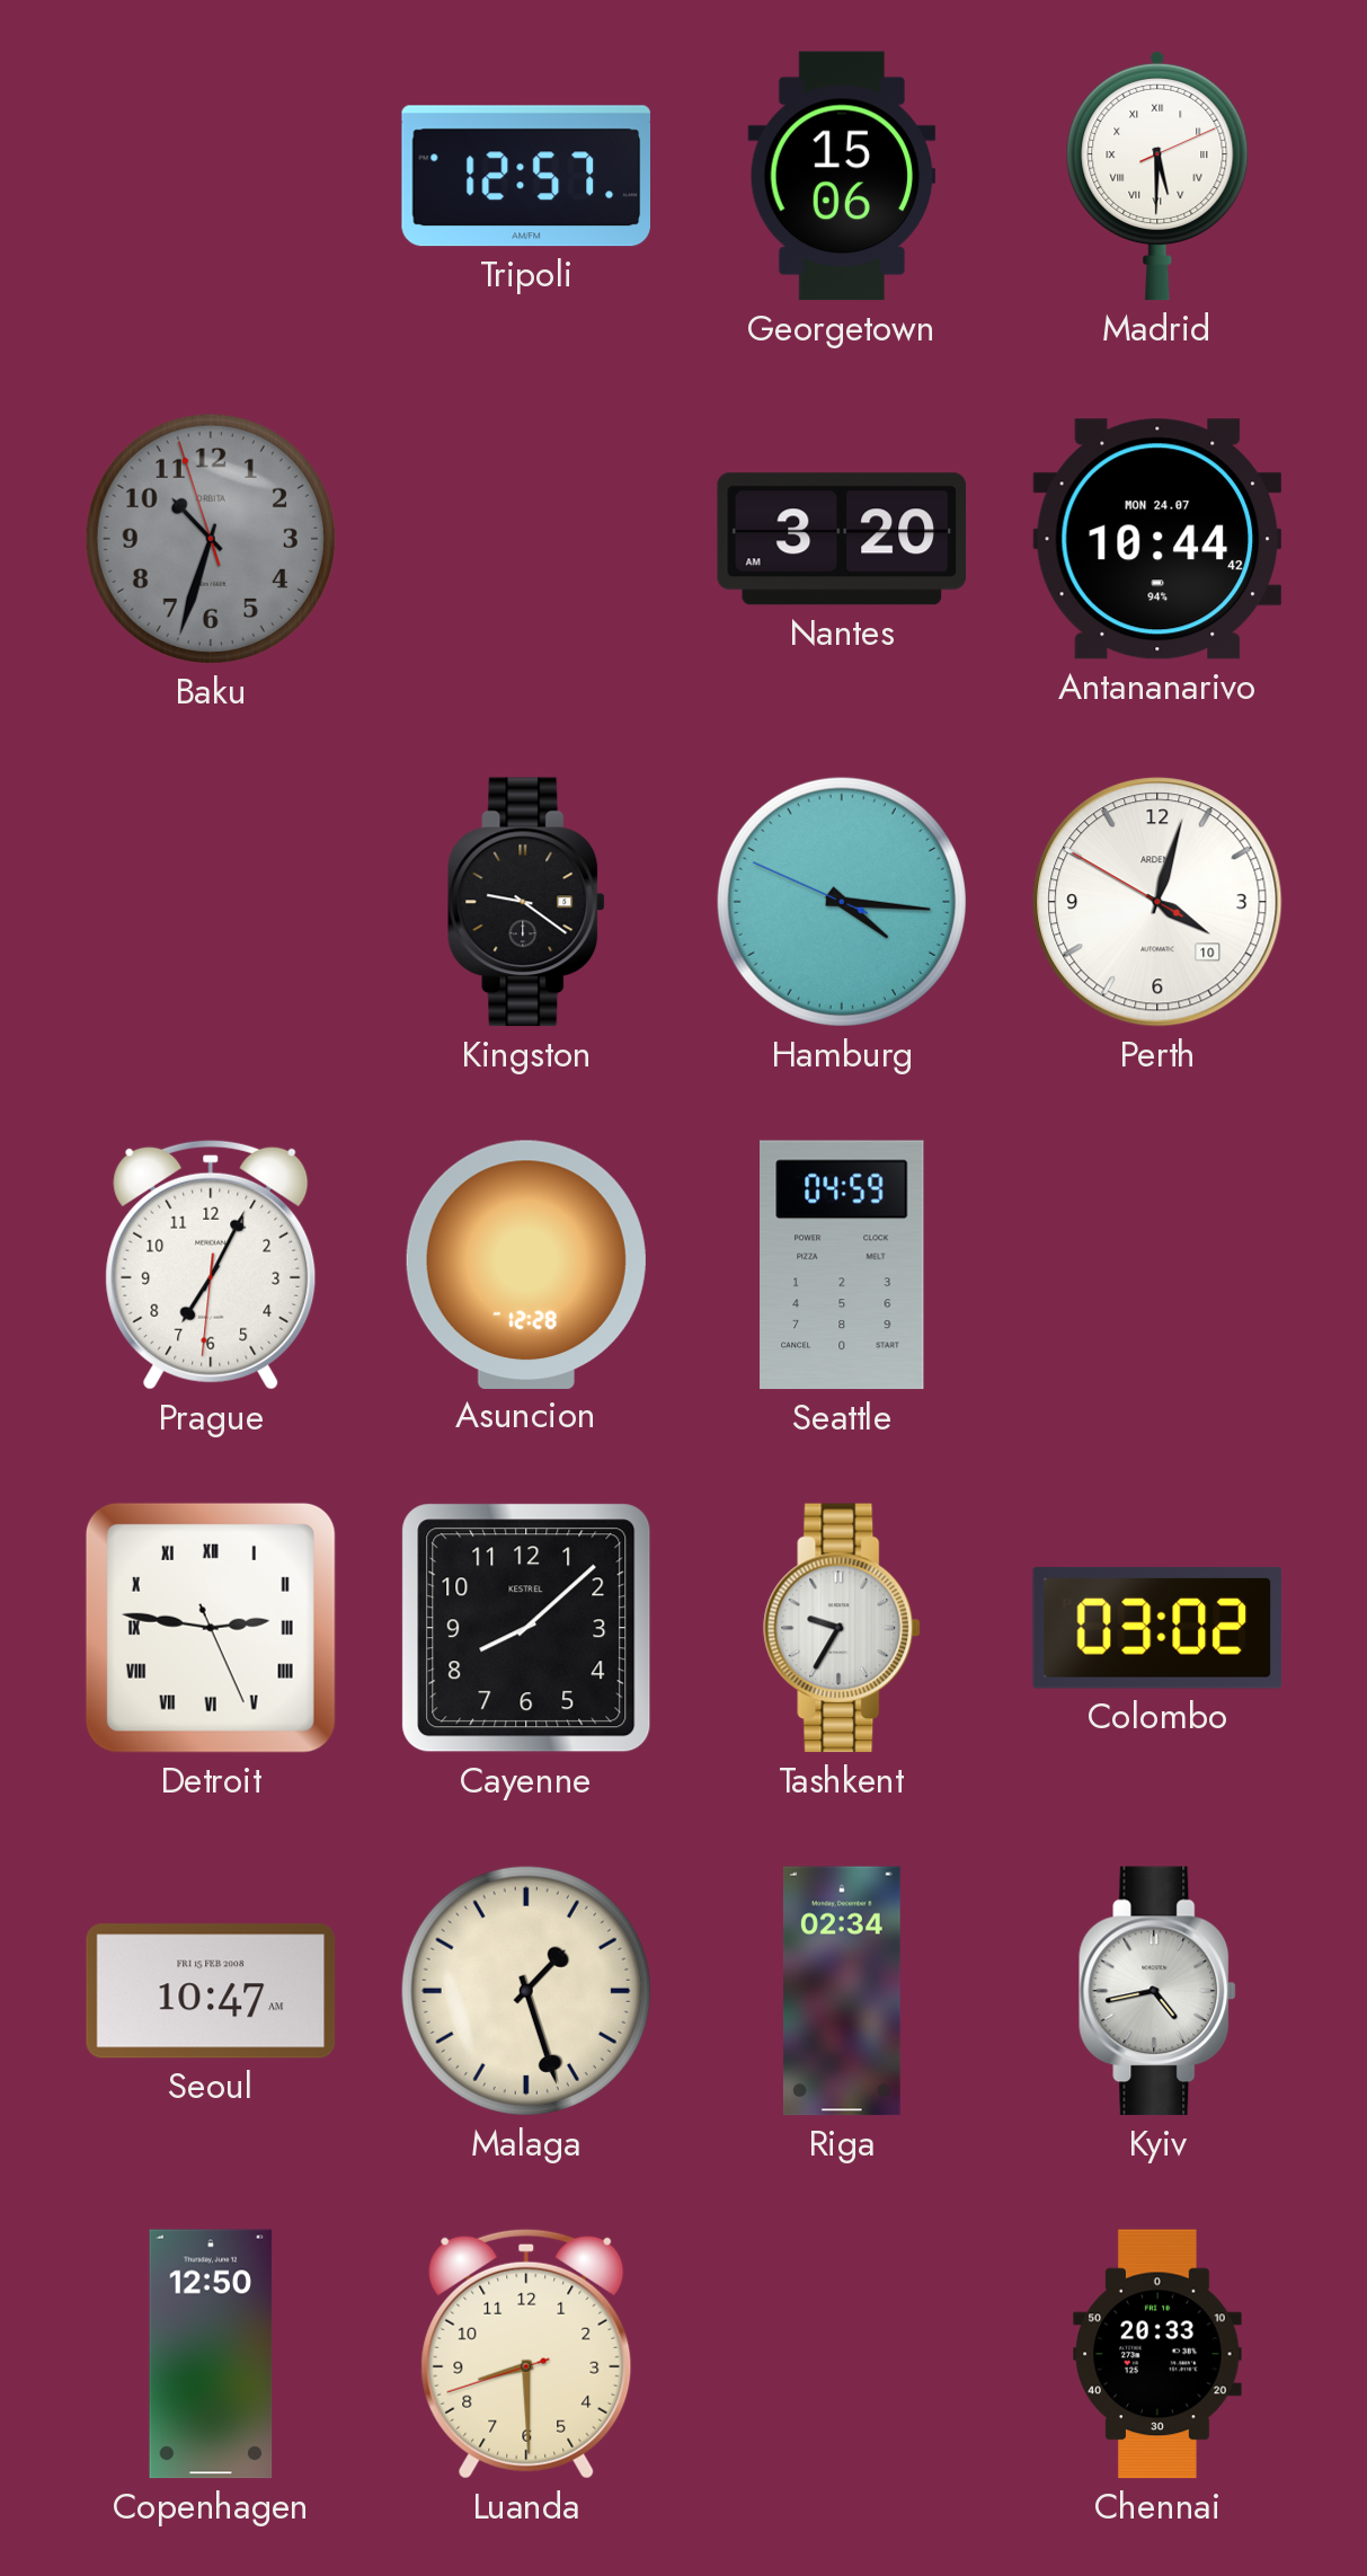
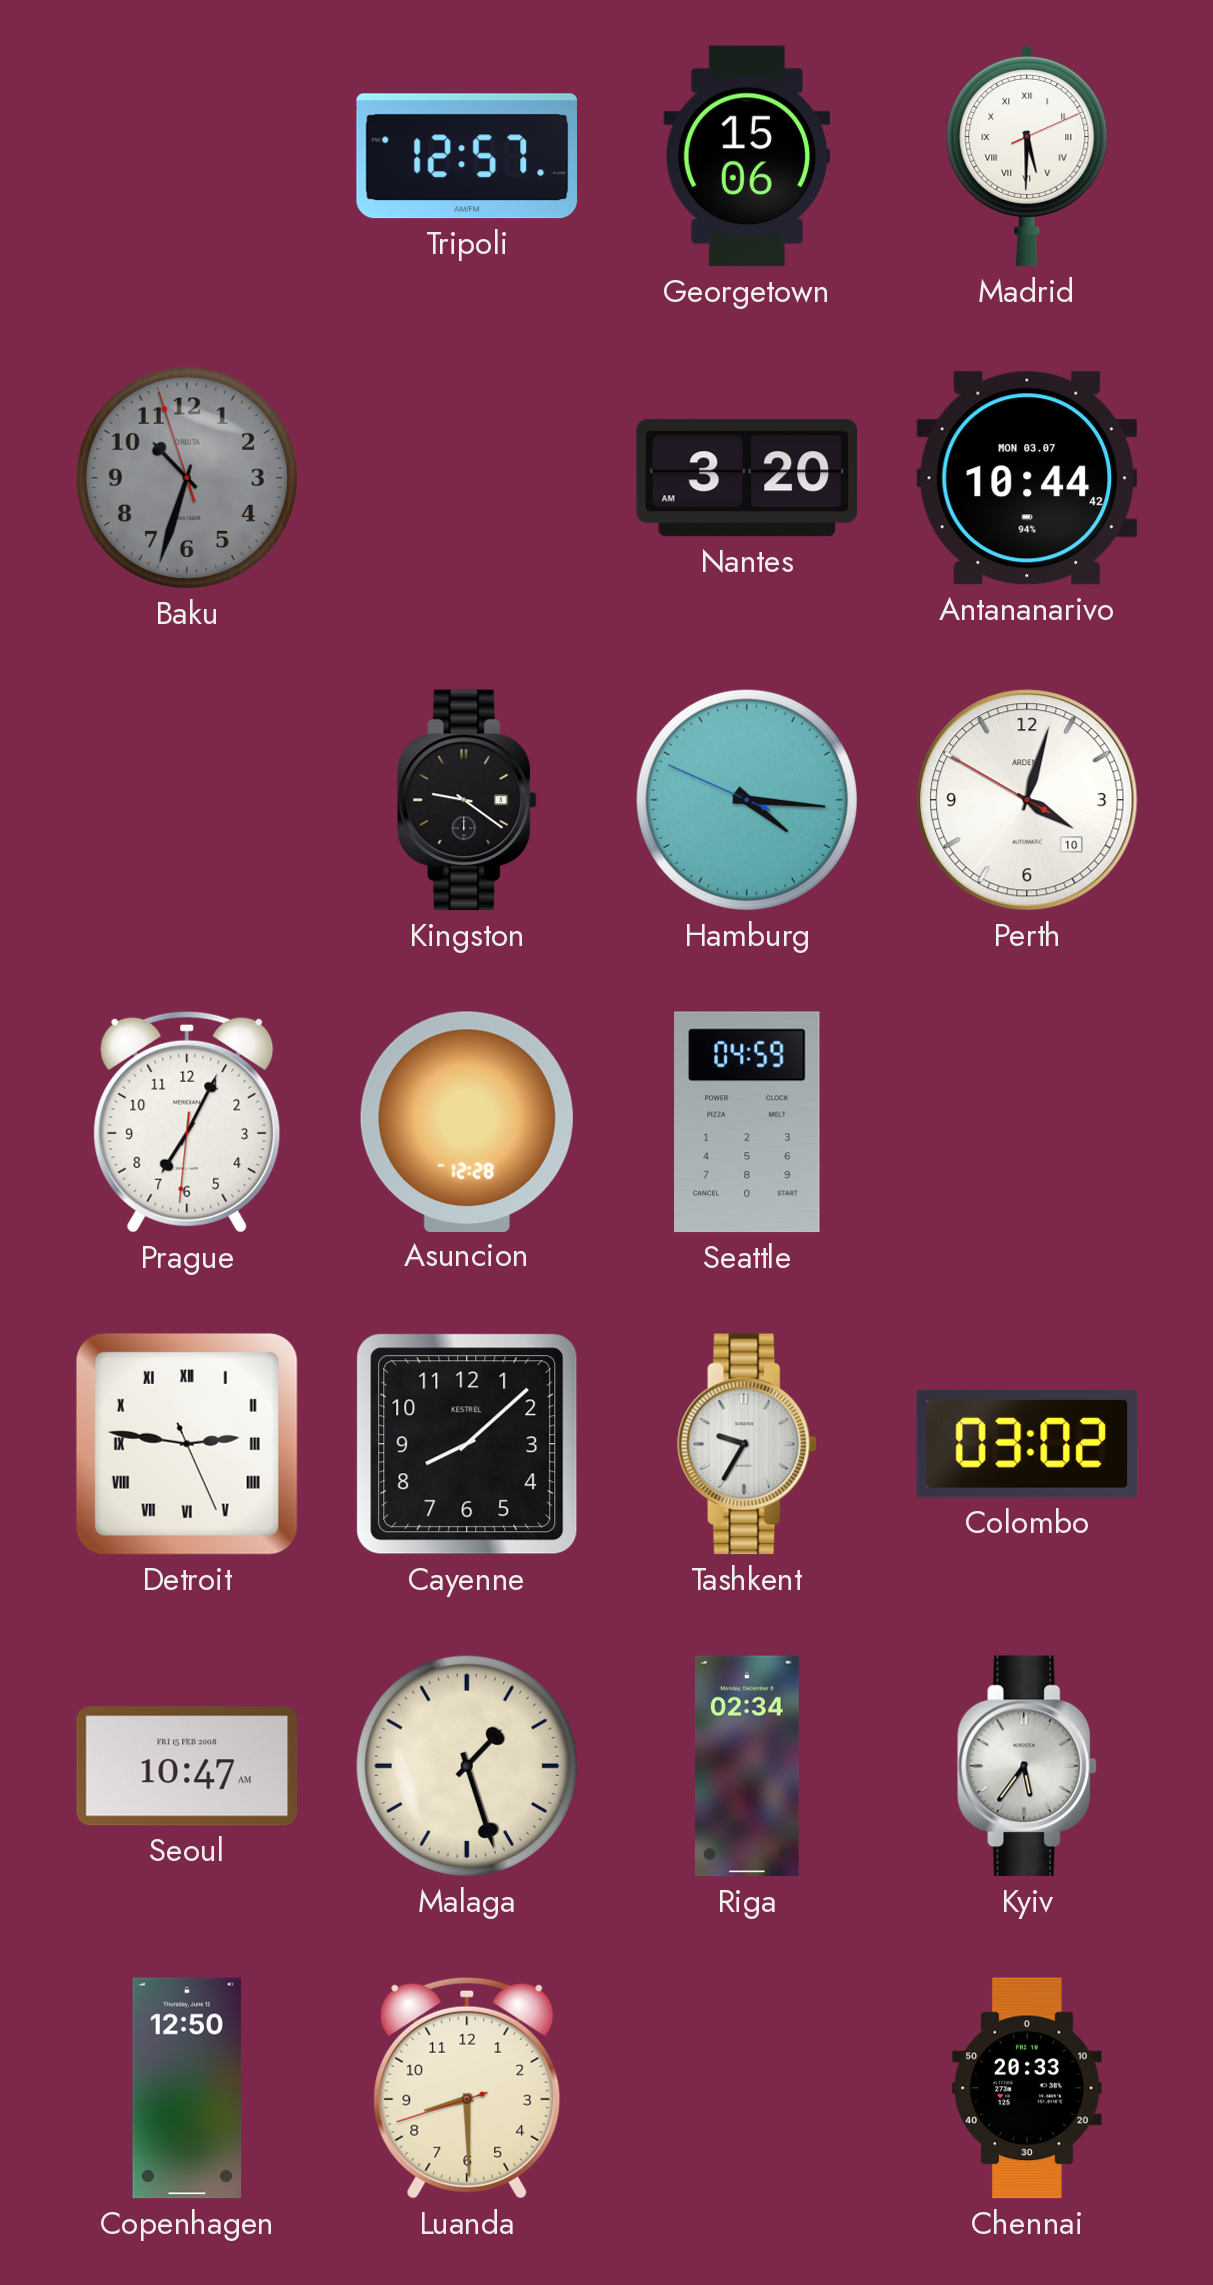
Antananarivo date: MON 24.07 -> MON 03.07 (1027, 478)
Kyiv: 4:43 -> 5:36 (1028, 1766)
